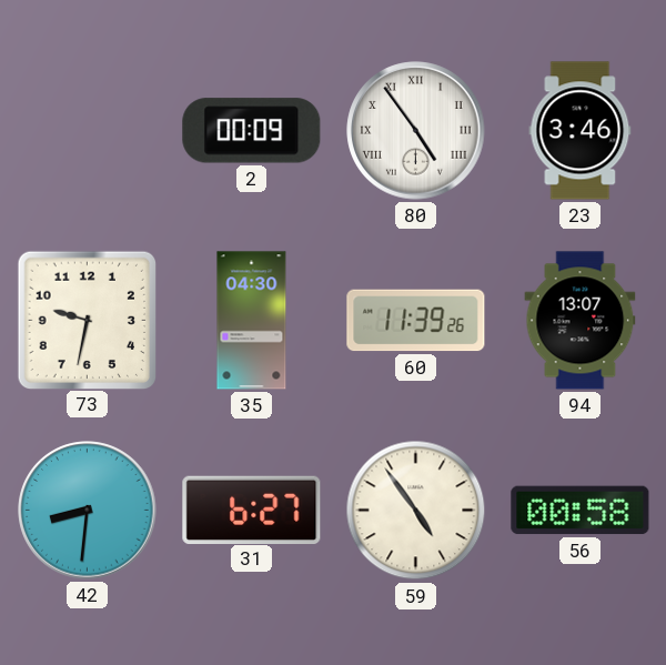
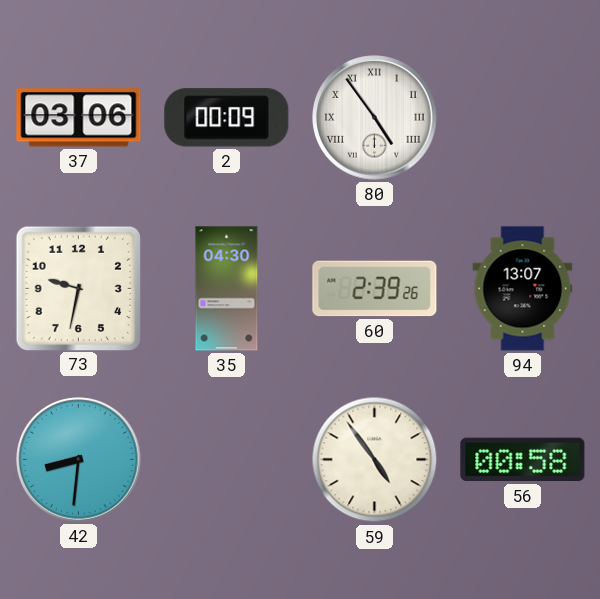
37: none -> 03:06 (79, 118)
23: 3:46 -> none (581, 131)
60: 11:39 -> 2:39 (375, 289)
31: 6:27 -> none (252, 510)
